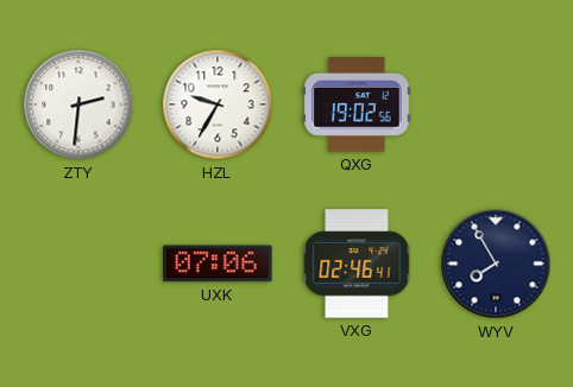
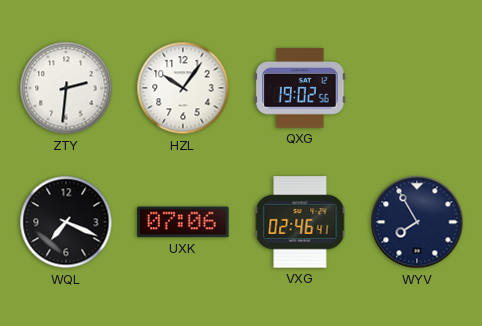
HZL: 9:35 -> 10:06 (183, 88)
WQL: none -> 7:19 (66, 222)
